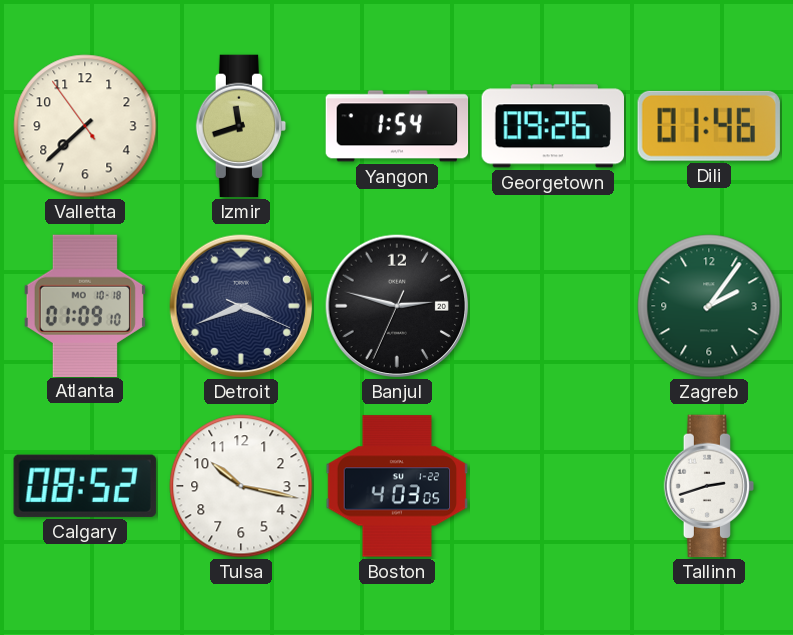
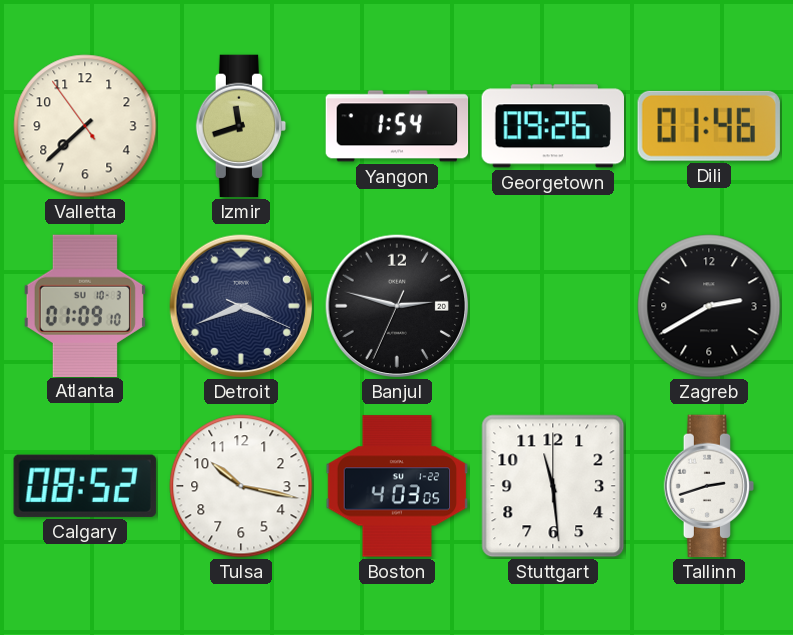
Atlanta date: MO 10-18 -> SU 10-3 (85, 305)
Zagreb: 2:06 -> 2:40 (709, 306)
Zagreb dial: green -> black (709, 306)
Stuttgart: none -> 11:29 (553, 486)
